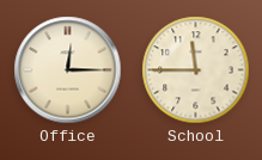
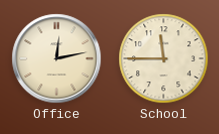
Office: 12:15 -> 12:13 (57, 59)
